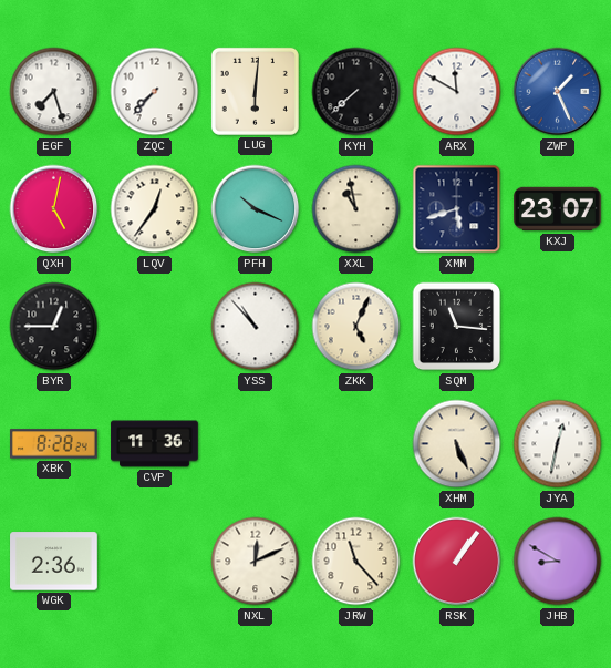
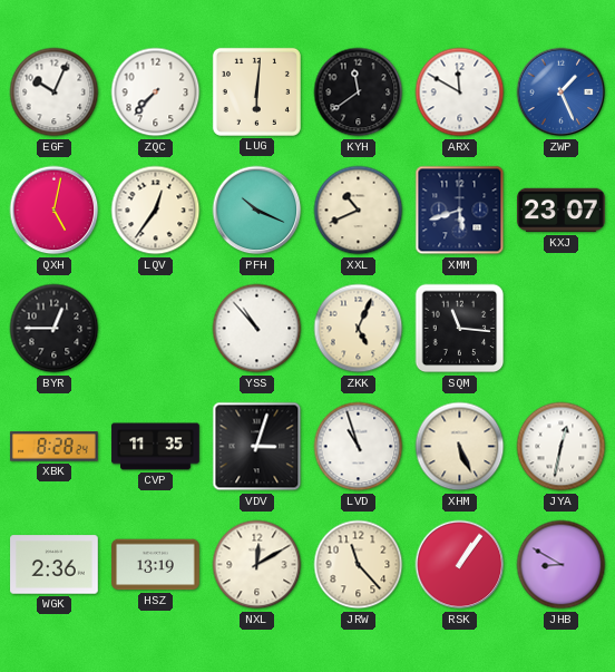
EGF: 7:27 -> 10:04 (55, 92)
KYH: 7:38 -> 11:39 (359, 92)
XXL: 10:58 -> 10:41 (359, 211)
CVP: 11:36 -> 11:35 (156, 447)
VDV: none -> 3:03 (257, 447)
LVD: none -> 10:57 (359, 447)
HSZ: none -> 13:19 (156, 565)
NXL: 12:11 -> 12:10 (257, 565)
